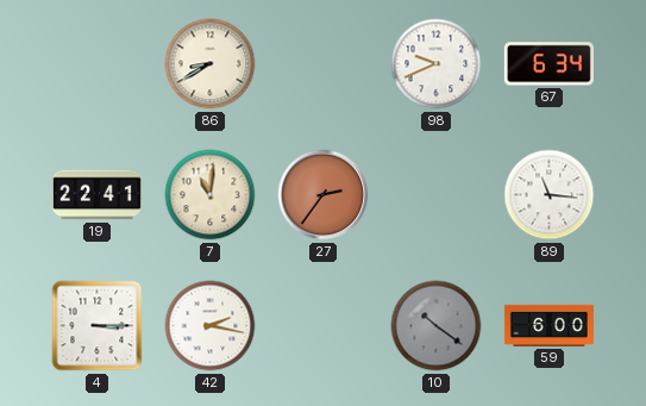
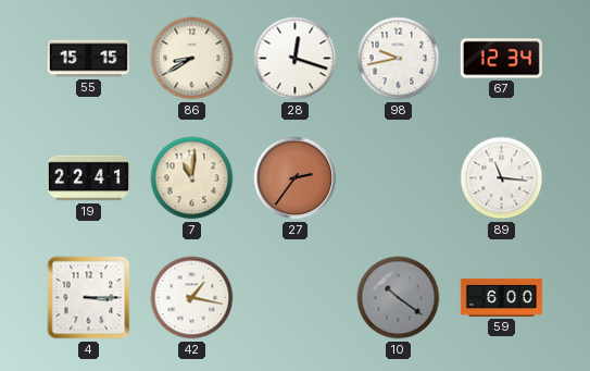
55: none -> 15:15 (88, 59)
28: none -> 12:18 (296, 59)
98: 9:41 -> 9:43 (399, 59)
67: 6:34 -> 12:34 (501, 59)
42: 2:17 -> 1:17 (192, 298)
